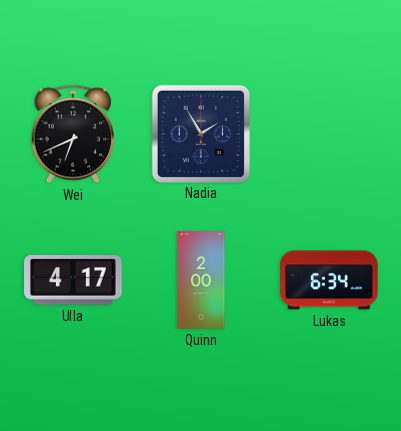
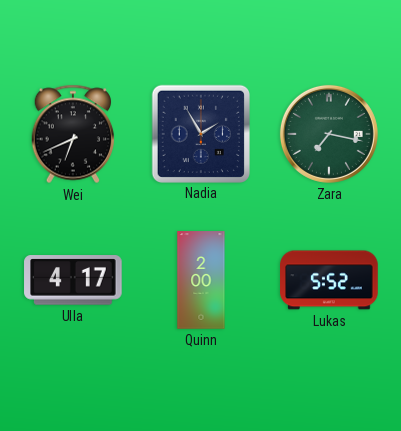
Zara: none -> 7:17 (329, 134)
Lukas: 6:34 -> 5:52 (329, 280)
